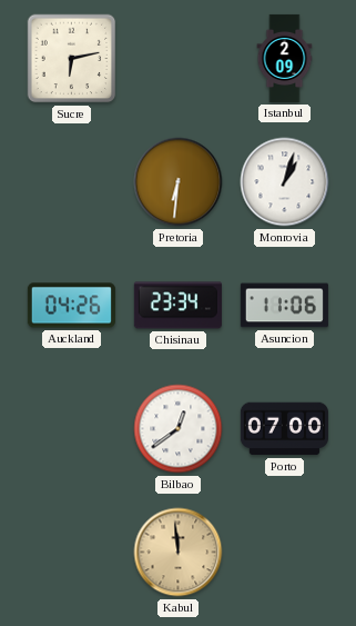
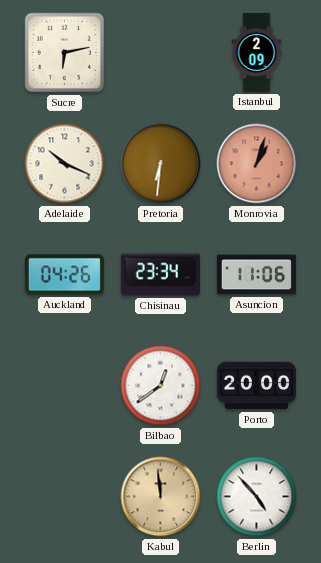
Adelaide: none -> 10:19 (65, 164)
Monrovia dial: white -> salmon (257, 164)
Porto: 07:00 -> 20:00 (256, 386)
Berlin: none -> 4:53 (257, 497)
